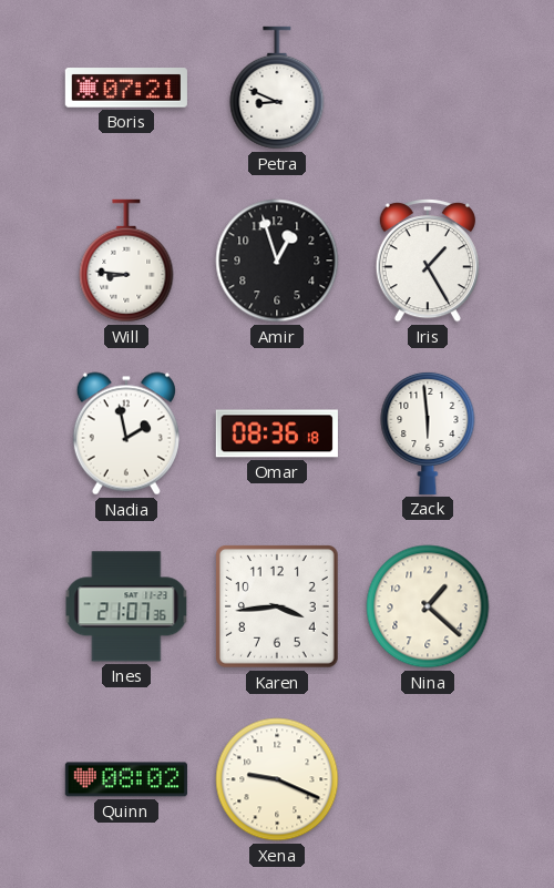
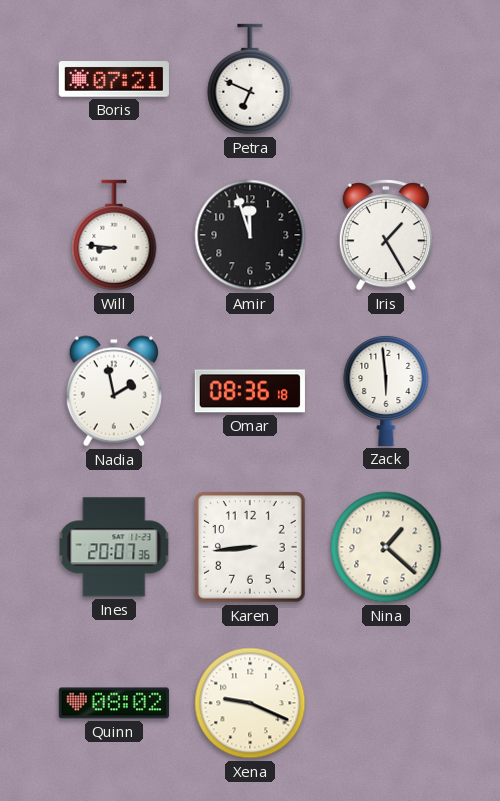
Petra: 8:49 -> 6:49 (250, 79)
Amir: 12:57 -> 11:57 (250, 235)
Ines: 21:07 -> 20:07 (114, 547)
Karen: 3:44 -> 8:44 (251, 548)
